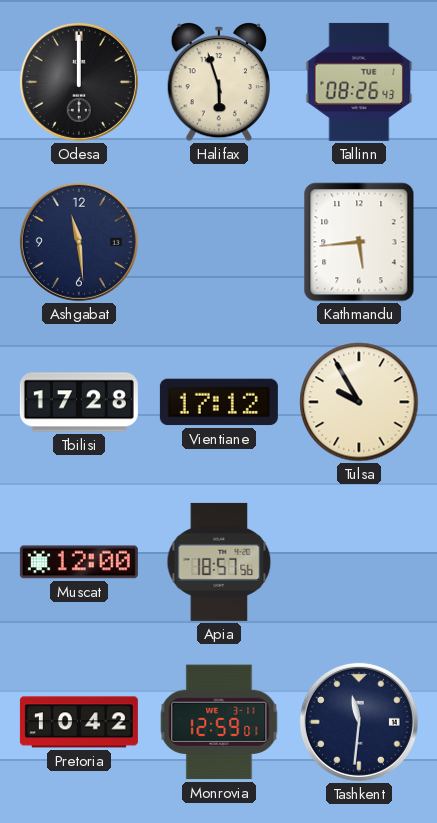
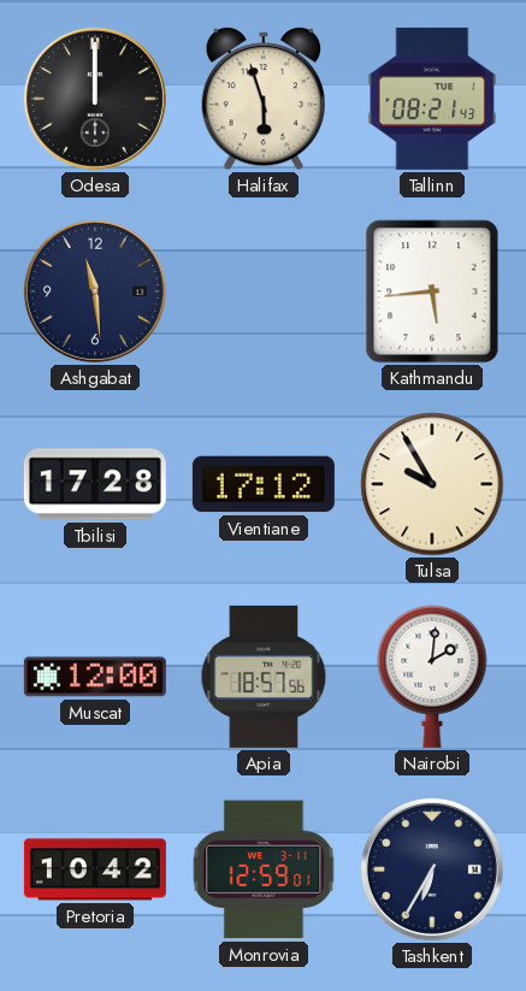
Tallinn: 08:26 -> 08:21 (432, 99)
Nairobi: none -> 2:01 (432, 677)
Tashkent: 11:31 -> 6:35 (432, 869)
